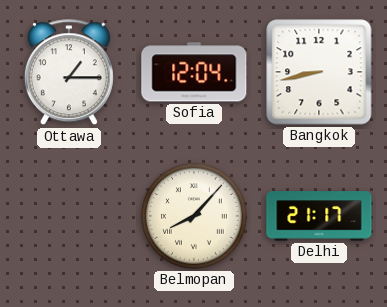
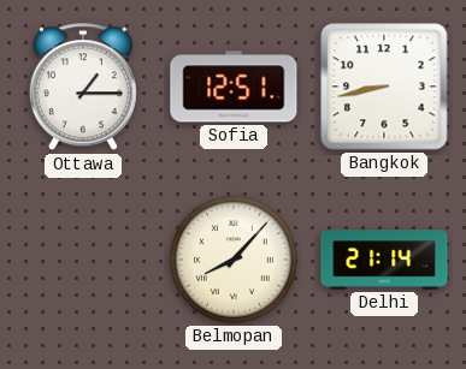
Sofia: 12:04 -> 12:51 (234, 87)
Delhi: 21:17 -> 21:14 (384, 260)
